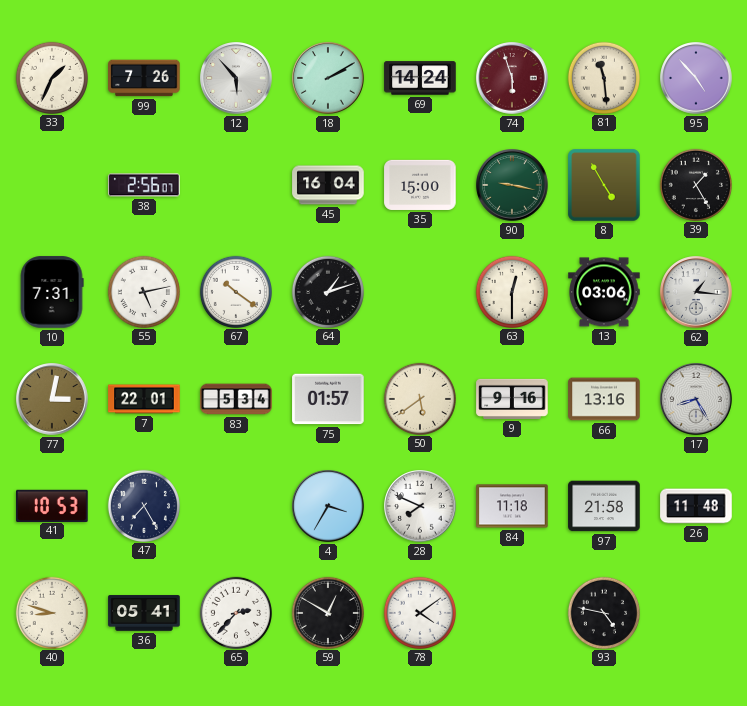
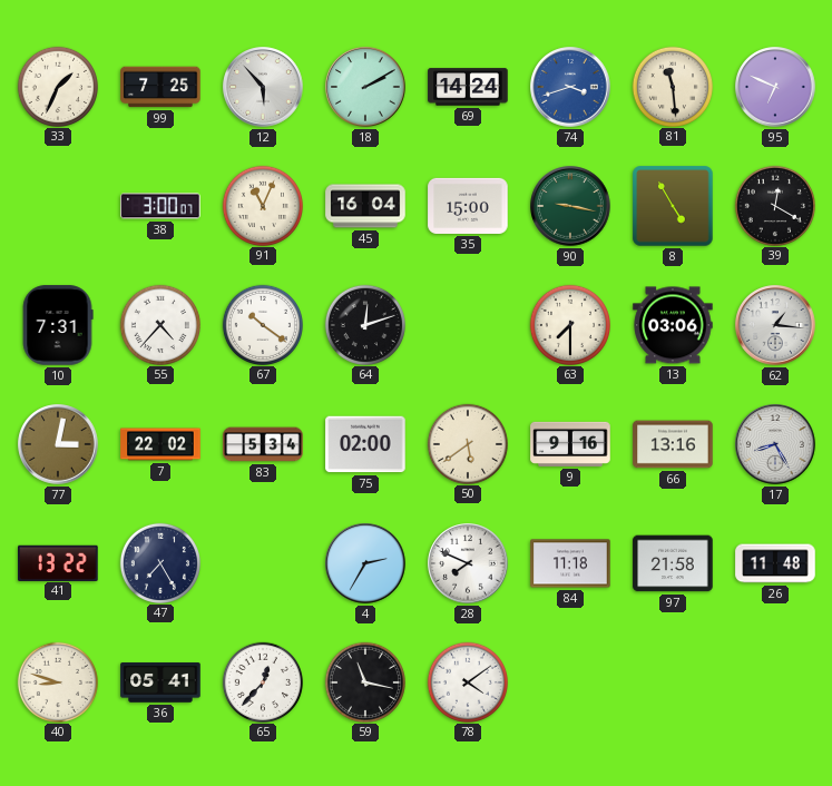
99: 7:26 -> 7:25 (160, 87)
74: 5:57 -> 3:42 (570, 87)
74 dial: burgundy -> blue (570, 87)
95: 4:53 -> 6:49 (775, 87)
38: 2:56 -> 3:00 (160, 206)
91: none -> 11:04 (262, 205)
39: 1:25 -> 12:20 (774, 205)
55: 5:13 -> 4:37 (159, 324)
64: 1:12 -> 12:12 (364, 324)
63: 12:30 -> 7:30 (569, 324)
7: 22:01 -> 22:02 (160, 444)
75: 01:57 -> 02:00 (365, 444)
41: 10:53 -> 13:22 (58, 562)
4: 3:35 -> 2:35 (365, 563)
65: 2:37 -> 12:37 (262, 681)
59: 12:50 -> 11:17 (364, 681)
93: 4:47 -> none (603, 612)
